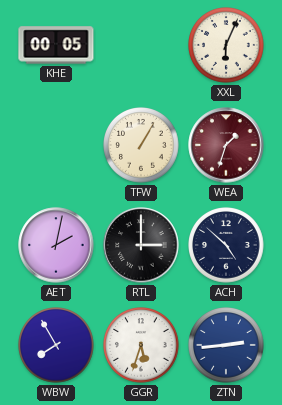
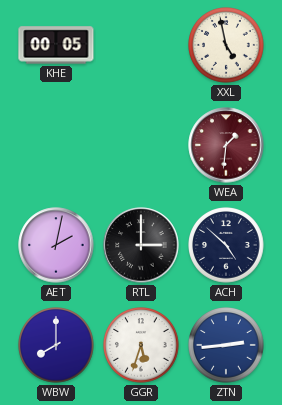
XXL: 6:04 -> 4:58 (227, 46)
TFW: 1:05 -> none (142, 146)
WEA: 1:33 -> 1:31 (226, 145)
WBW: 7:55 -> 8:00 (57, 346)
